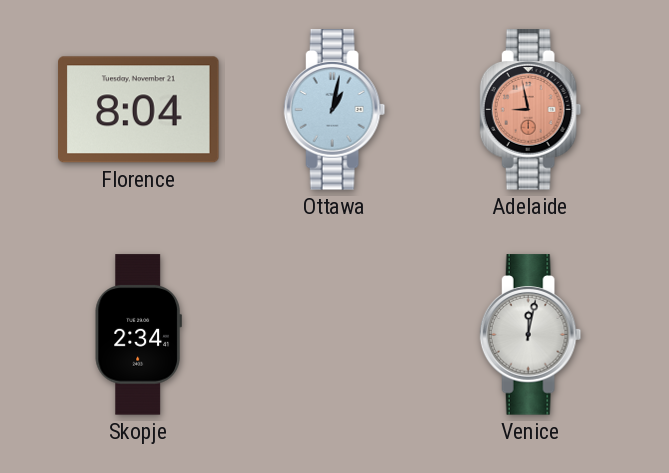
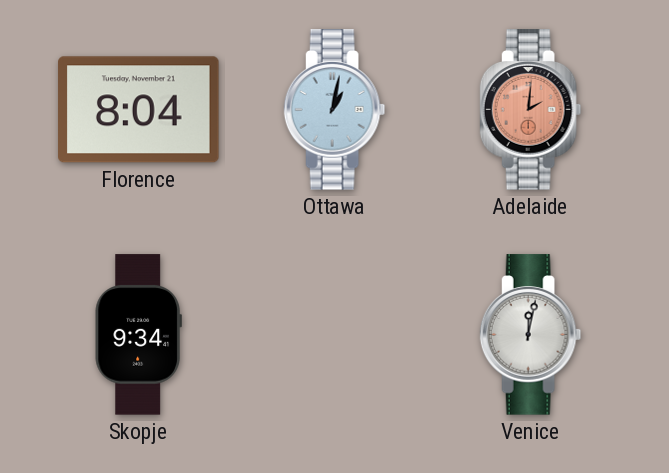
Adelaide: 8:58 -> 2:01 (531, 110)
Skopje: 2:34 -> 9:34 (138, 335)
